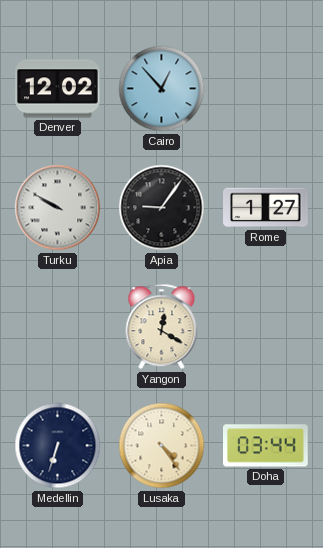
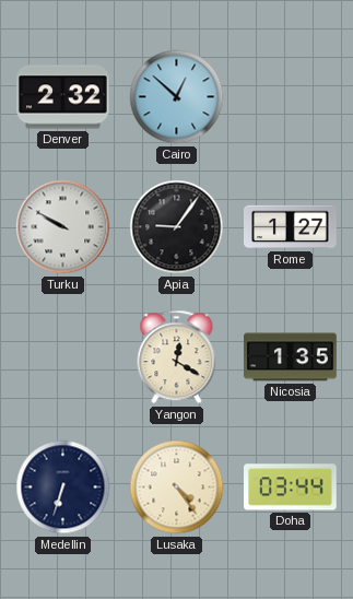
Denver: 12:02 -> 2:32 (63, 97)
Cairo: 12:53 -> 12:52 (177, 97)
Nicosia: none -> 1:35 (291, 357)
